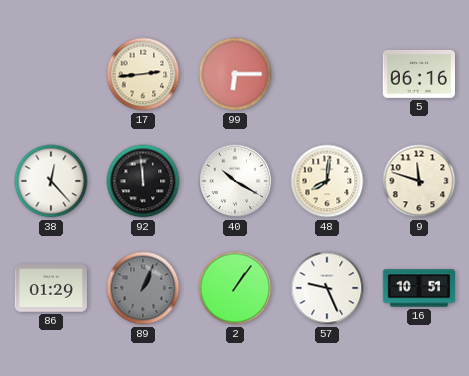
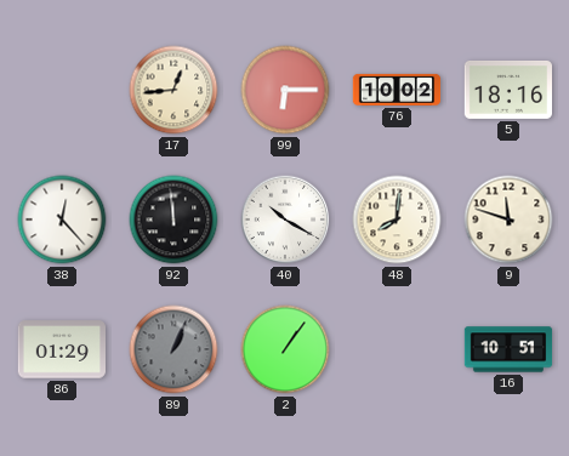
17: 2:44 -> 12:44 (173, 90)
76: none -> 10:02 (397, 90)
5: 06:16 -> 18:16 (507, 90)
57: 9:26 -> none (327, 288)
